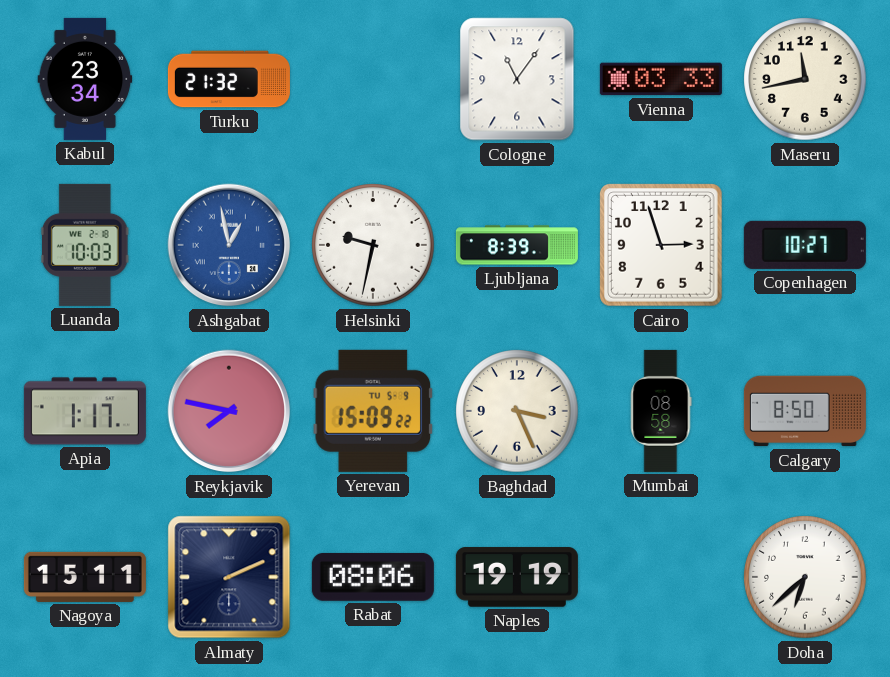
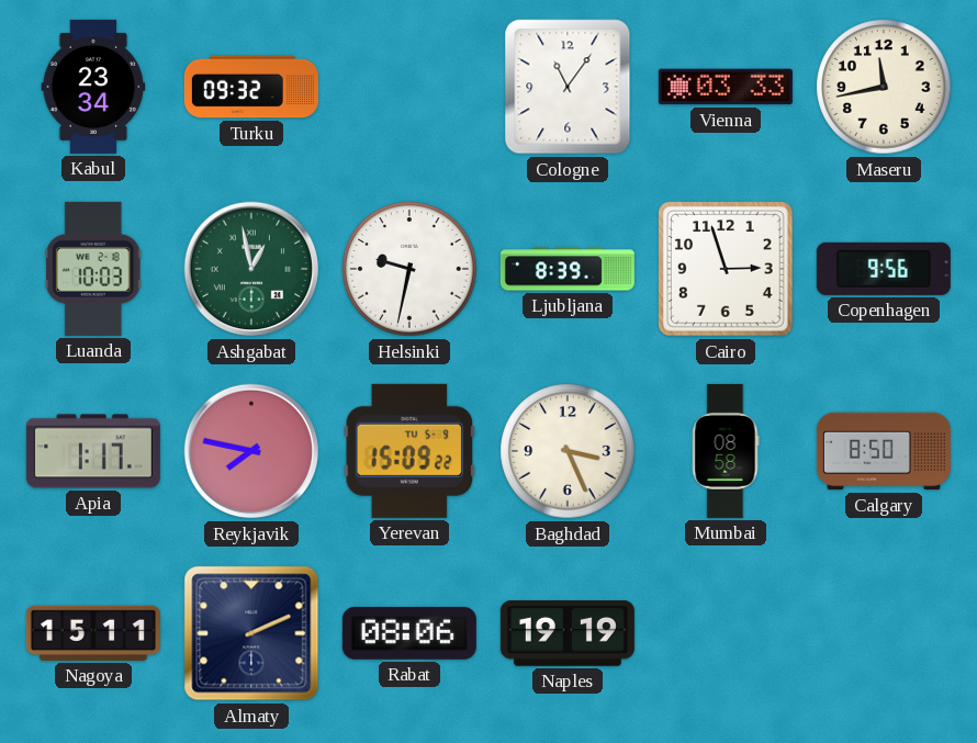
Turku: 21:32 -> 09:32 (251, 87)
Ashgabat dial: blue -> green (251, 269)
Copenhagen: 10:27 -> 9:56 (884, 269)
Doha: 6:38 -> none (805, 577)
